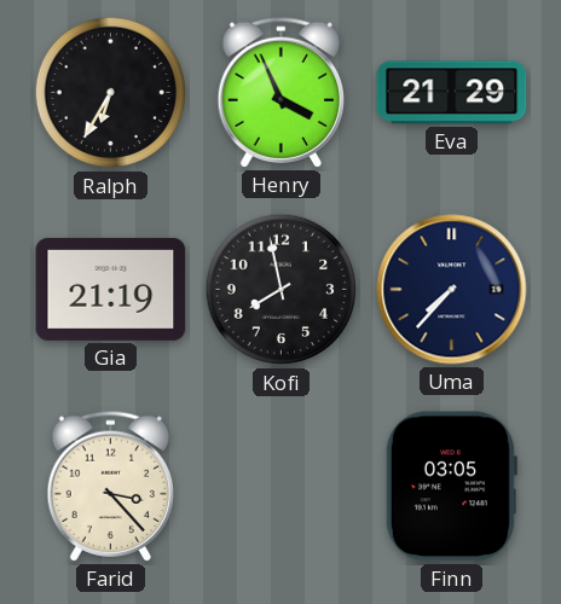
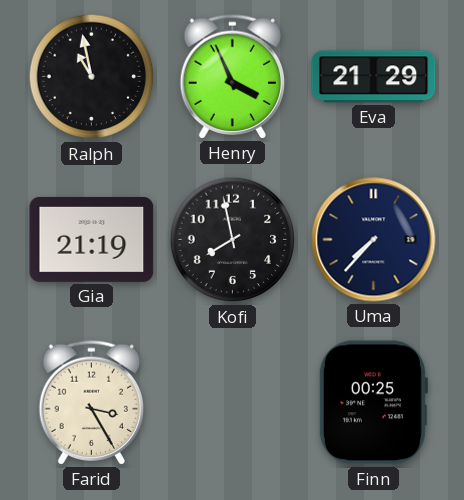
Ralph: 6:35 -> 10:58 (92, 77)
Farid: 3:23 -> 3:25 (91, 402)
Finn: 03:05 -> 00:25 (373, 403)
